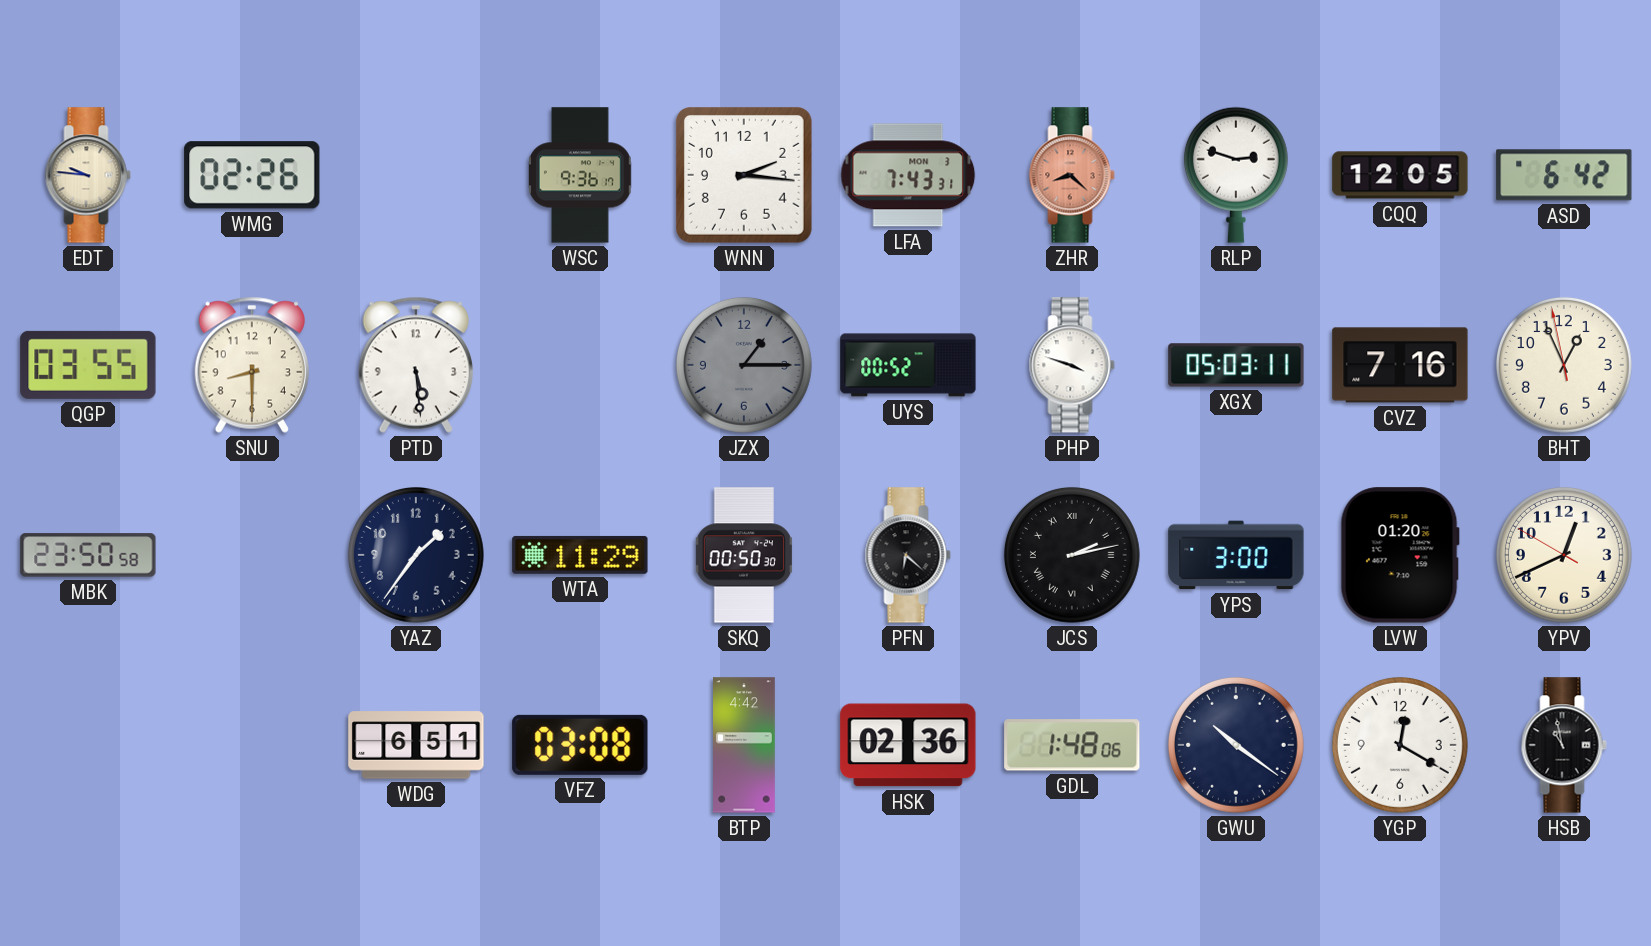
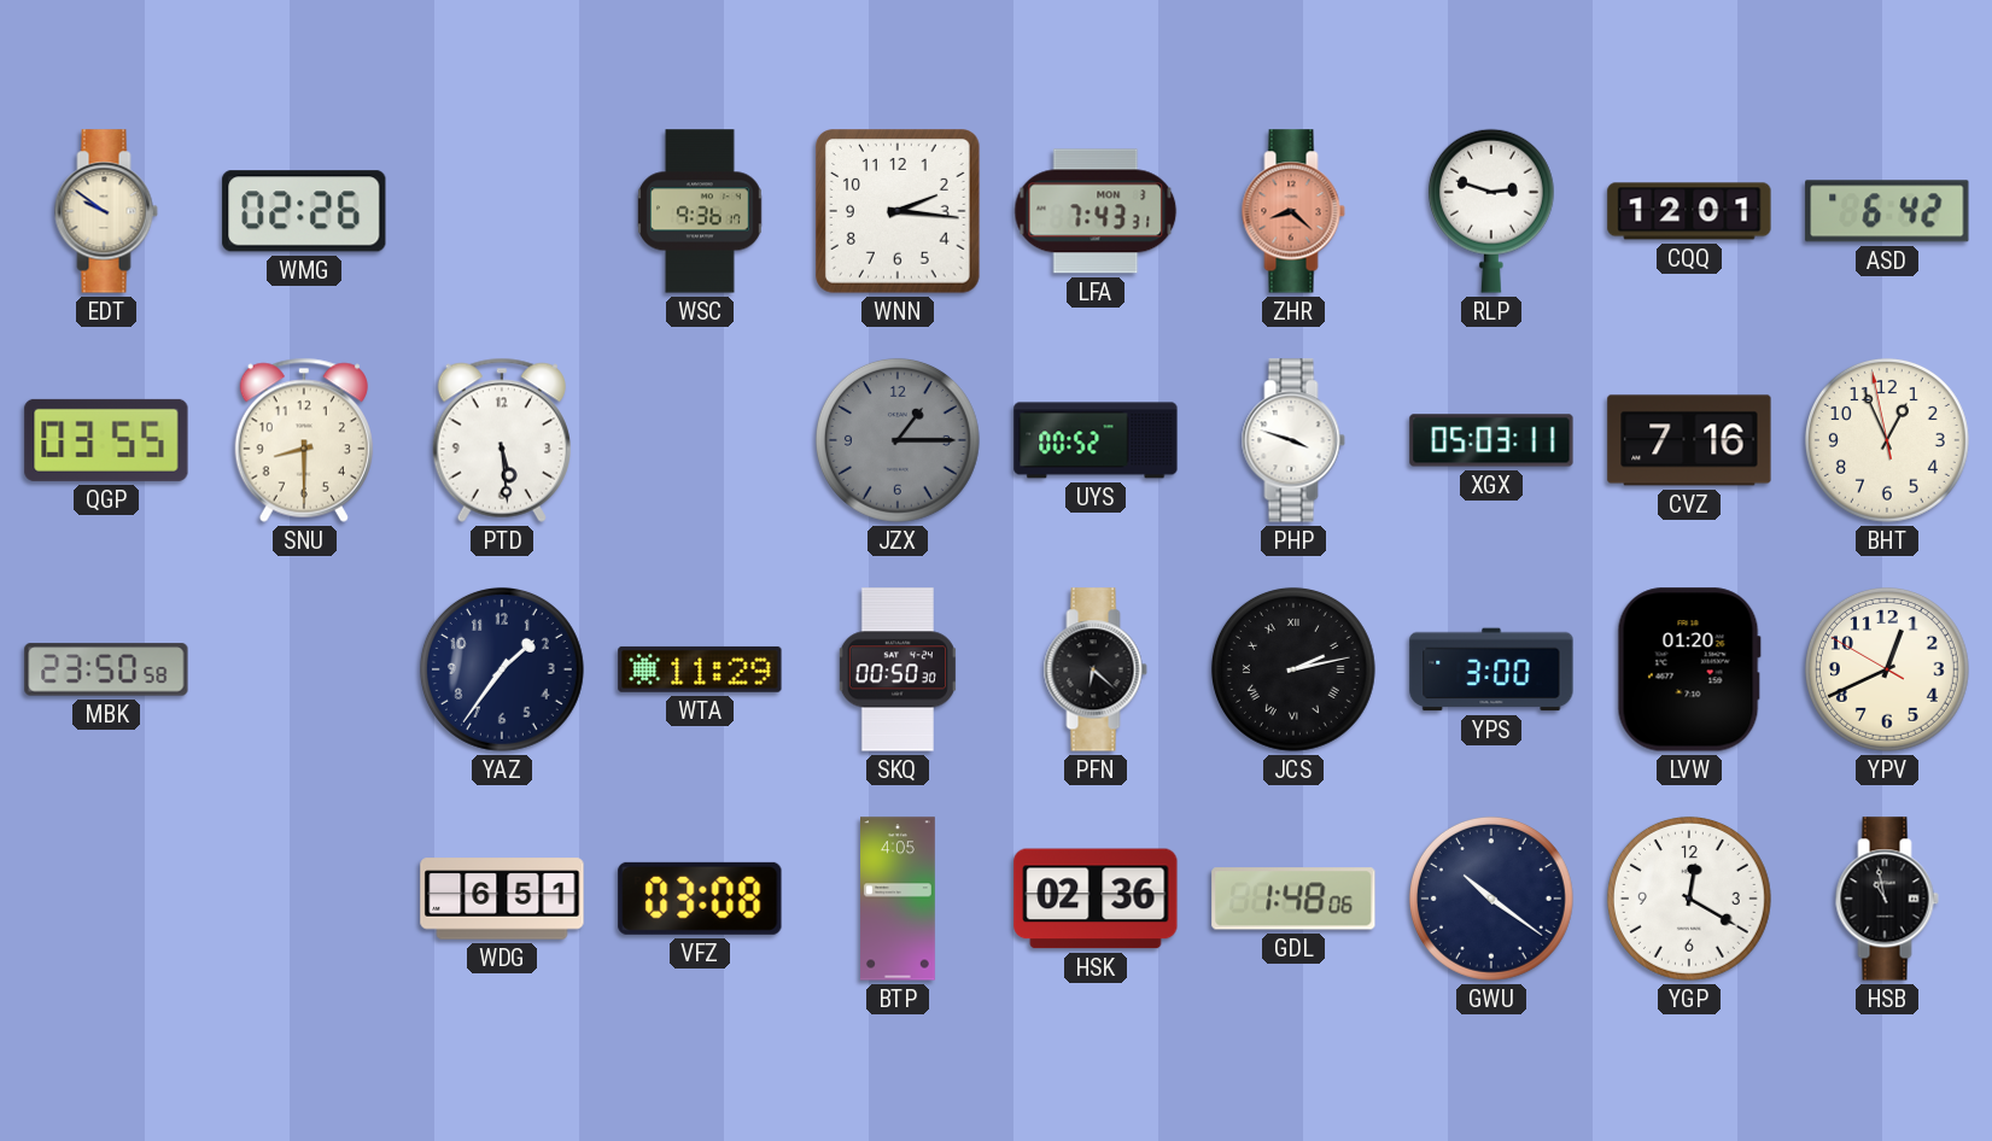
EDT: 9:46 -> 9:51 (106, 211)
CQQ: 12:05 -> 12:01 (1689, 211)
BTP: 4:42 -> 4:05 (899, 899)
